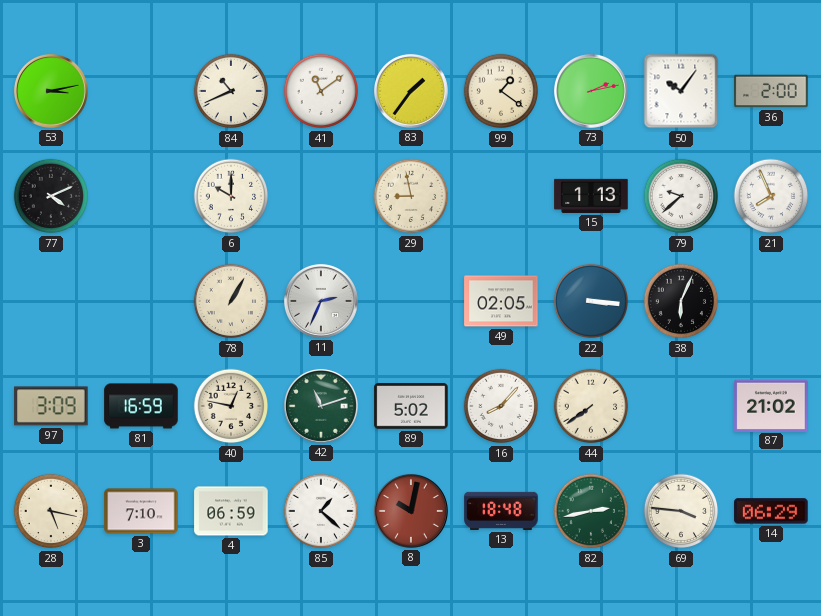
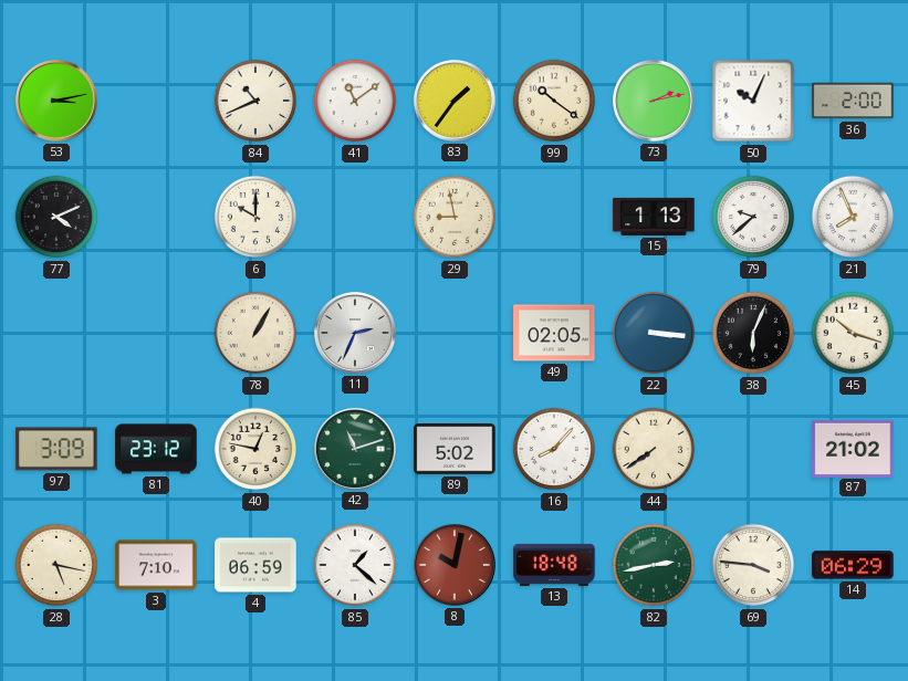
99: 1:21 -> 10:21 (554, 101)
50: 10:06 -> 10:04 (753, 101)
45: none -> 10:18 (853, 333)
81: 16:59 -> 23:12 (156, 449)
